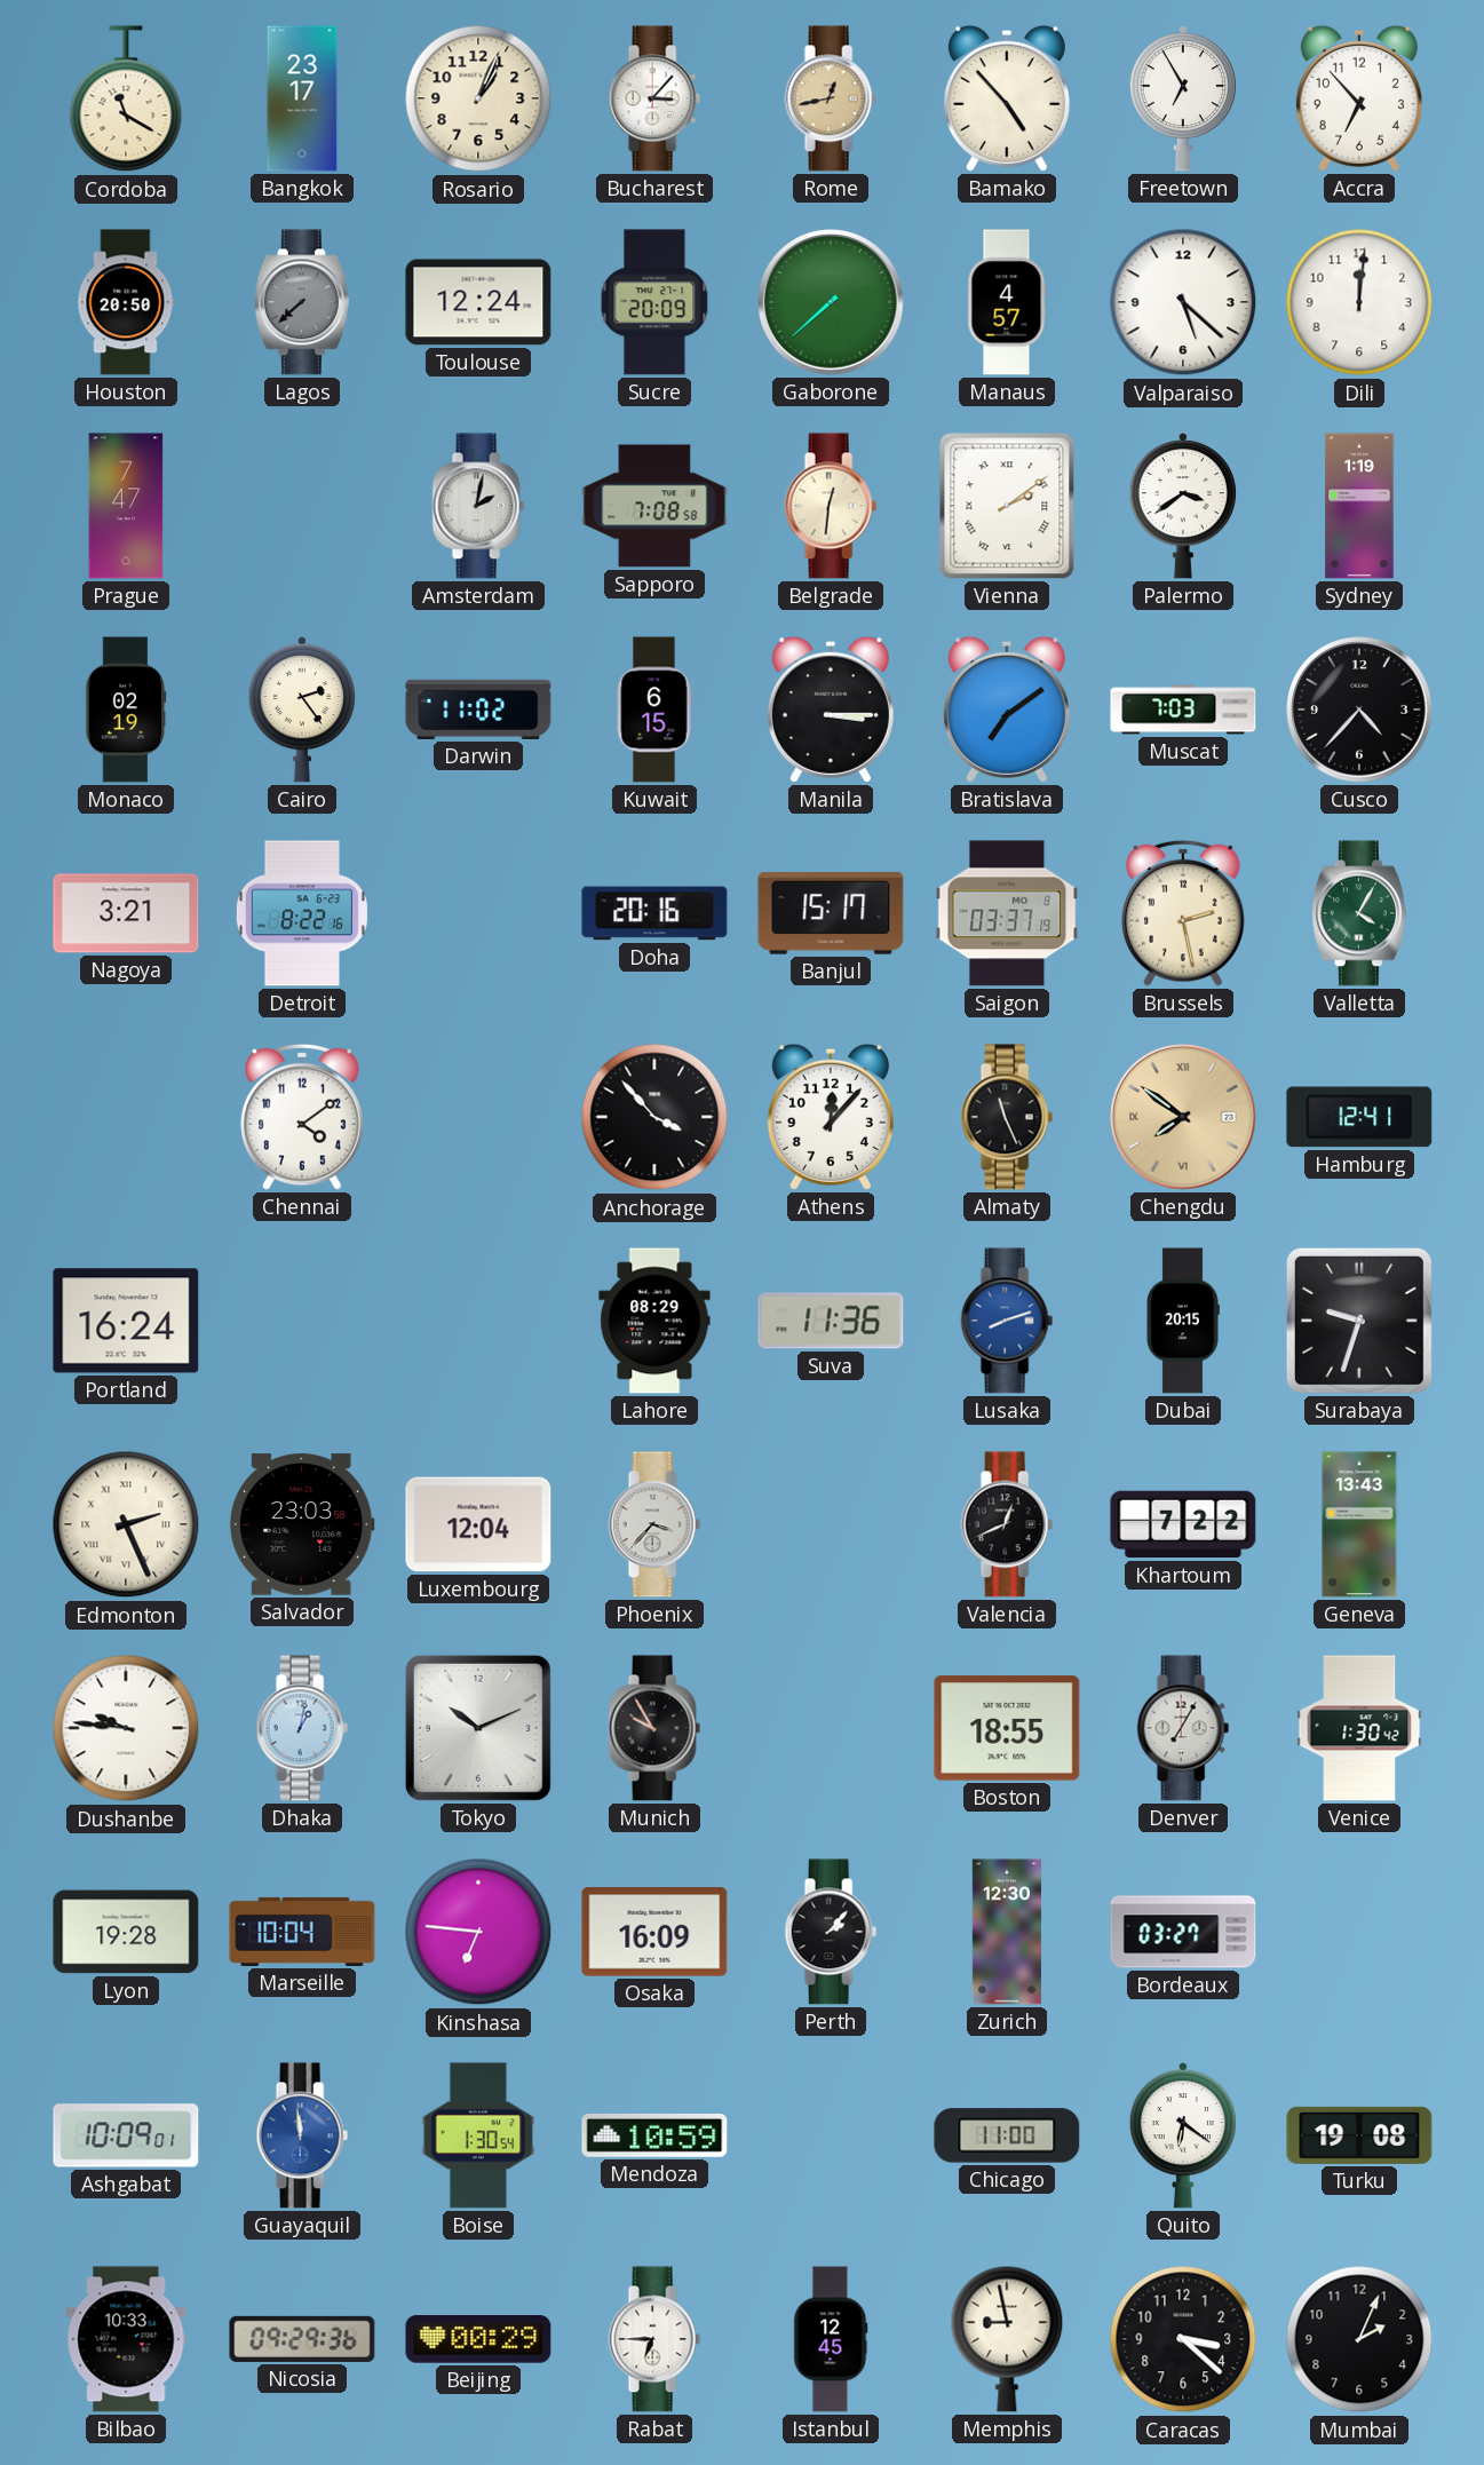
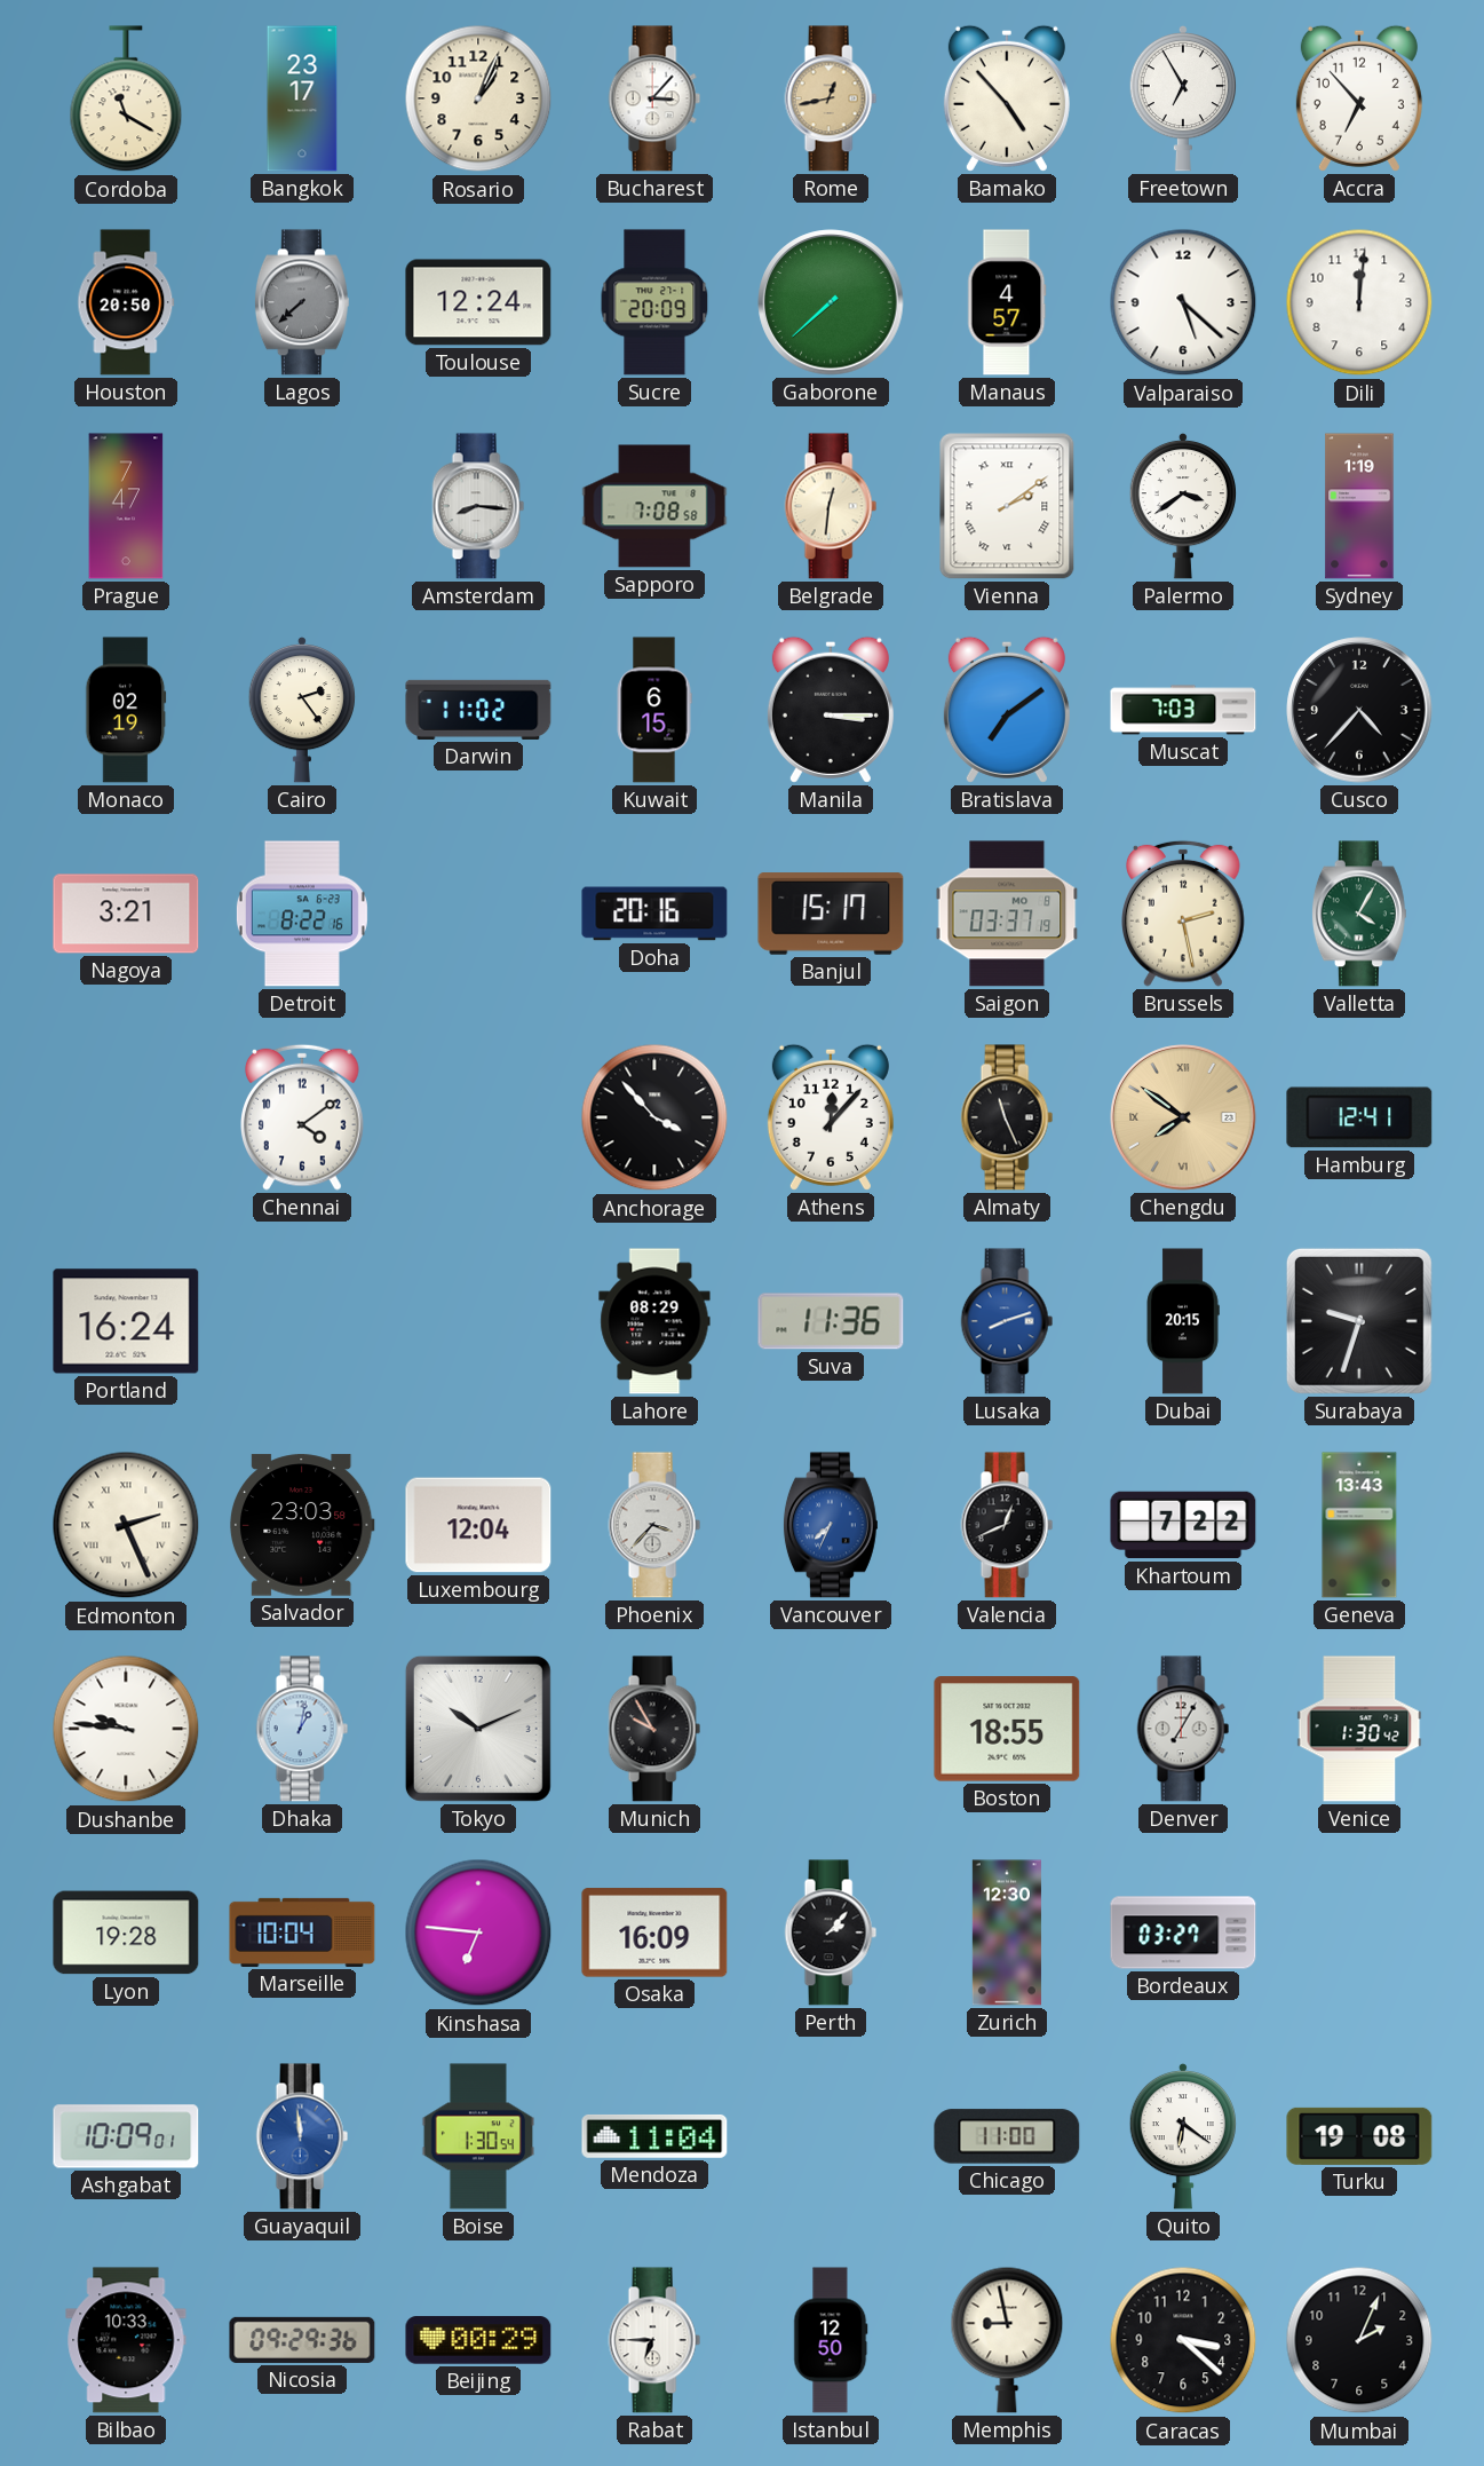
Amsterdam: 2:02 -> 8:16 (478, 506)
Vancouver: none -> 7:34 (831, 1525)
Mendoza: 10:59 -> 11:04 (654, 2136)
Istanbul: 12:45 -> 12:50 (831, 2340)
